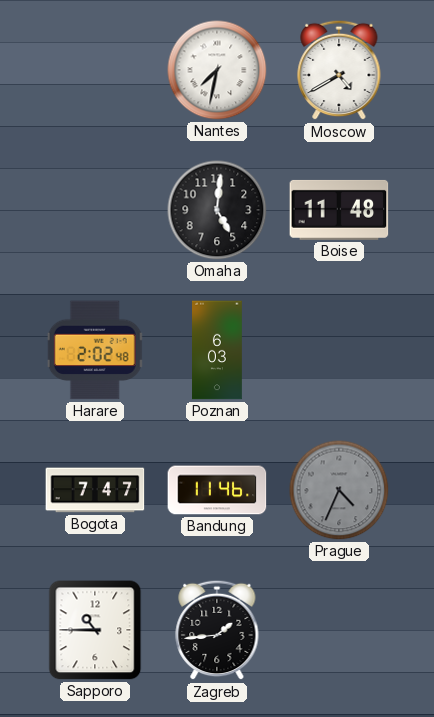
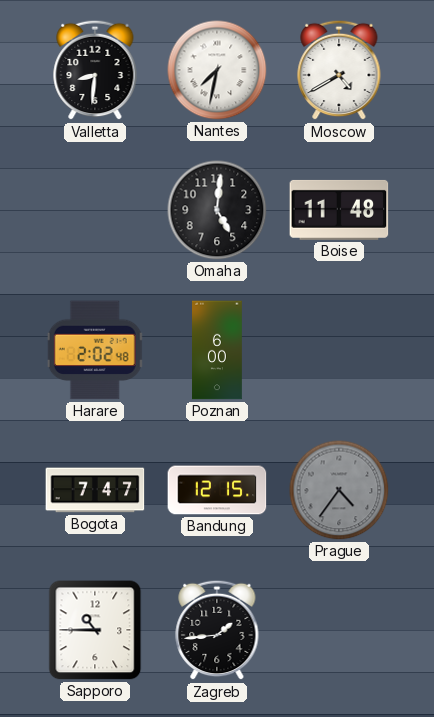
Valletta: none -> 8:31 (95, 70)
Poznan: 6:03 -> 6:00 (218, 350)
Bandung: 11:46 -> 12:15 (217, 490)
Prague: 4:34 -> 4:36 (339, 490)
